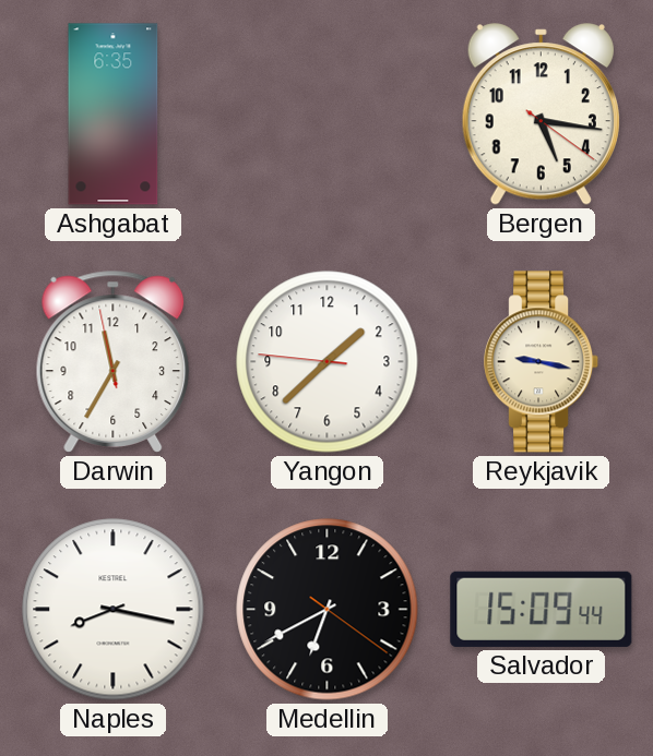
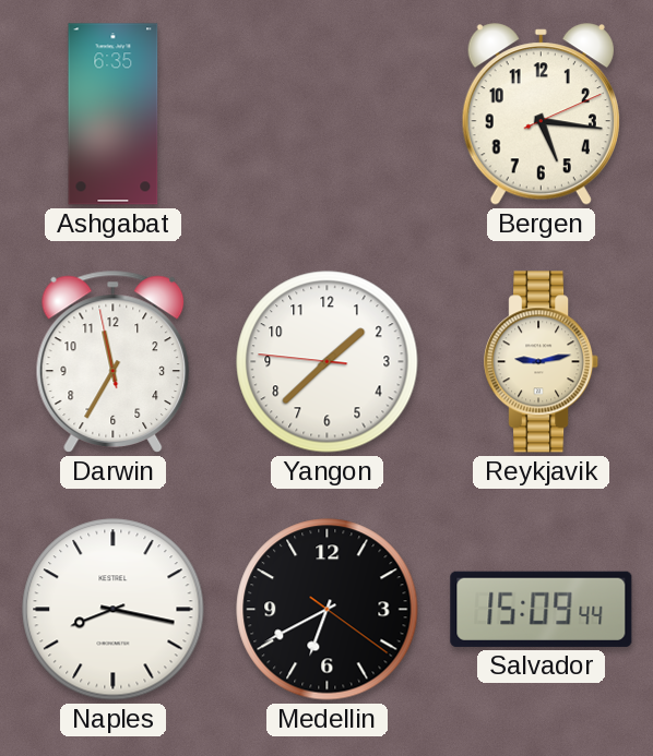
Bergen: 5:16:21 -> 5:16:11 (541, 115)
Reykjavik: 9:17 -> 9:13 (542, 362)
